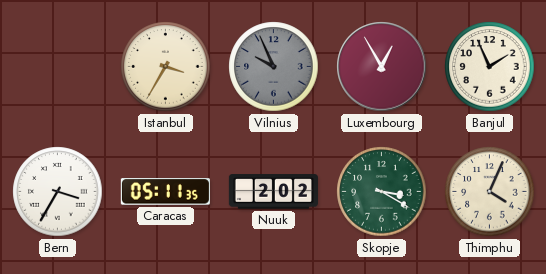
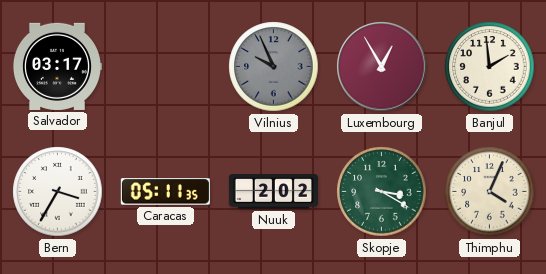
Salvador: none -> 03:17 (57, 66)
Istanbul: 3:35 -> none (166, 67)
Banjul: 1:56 -> 1:59 (490, 67)
